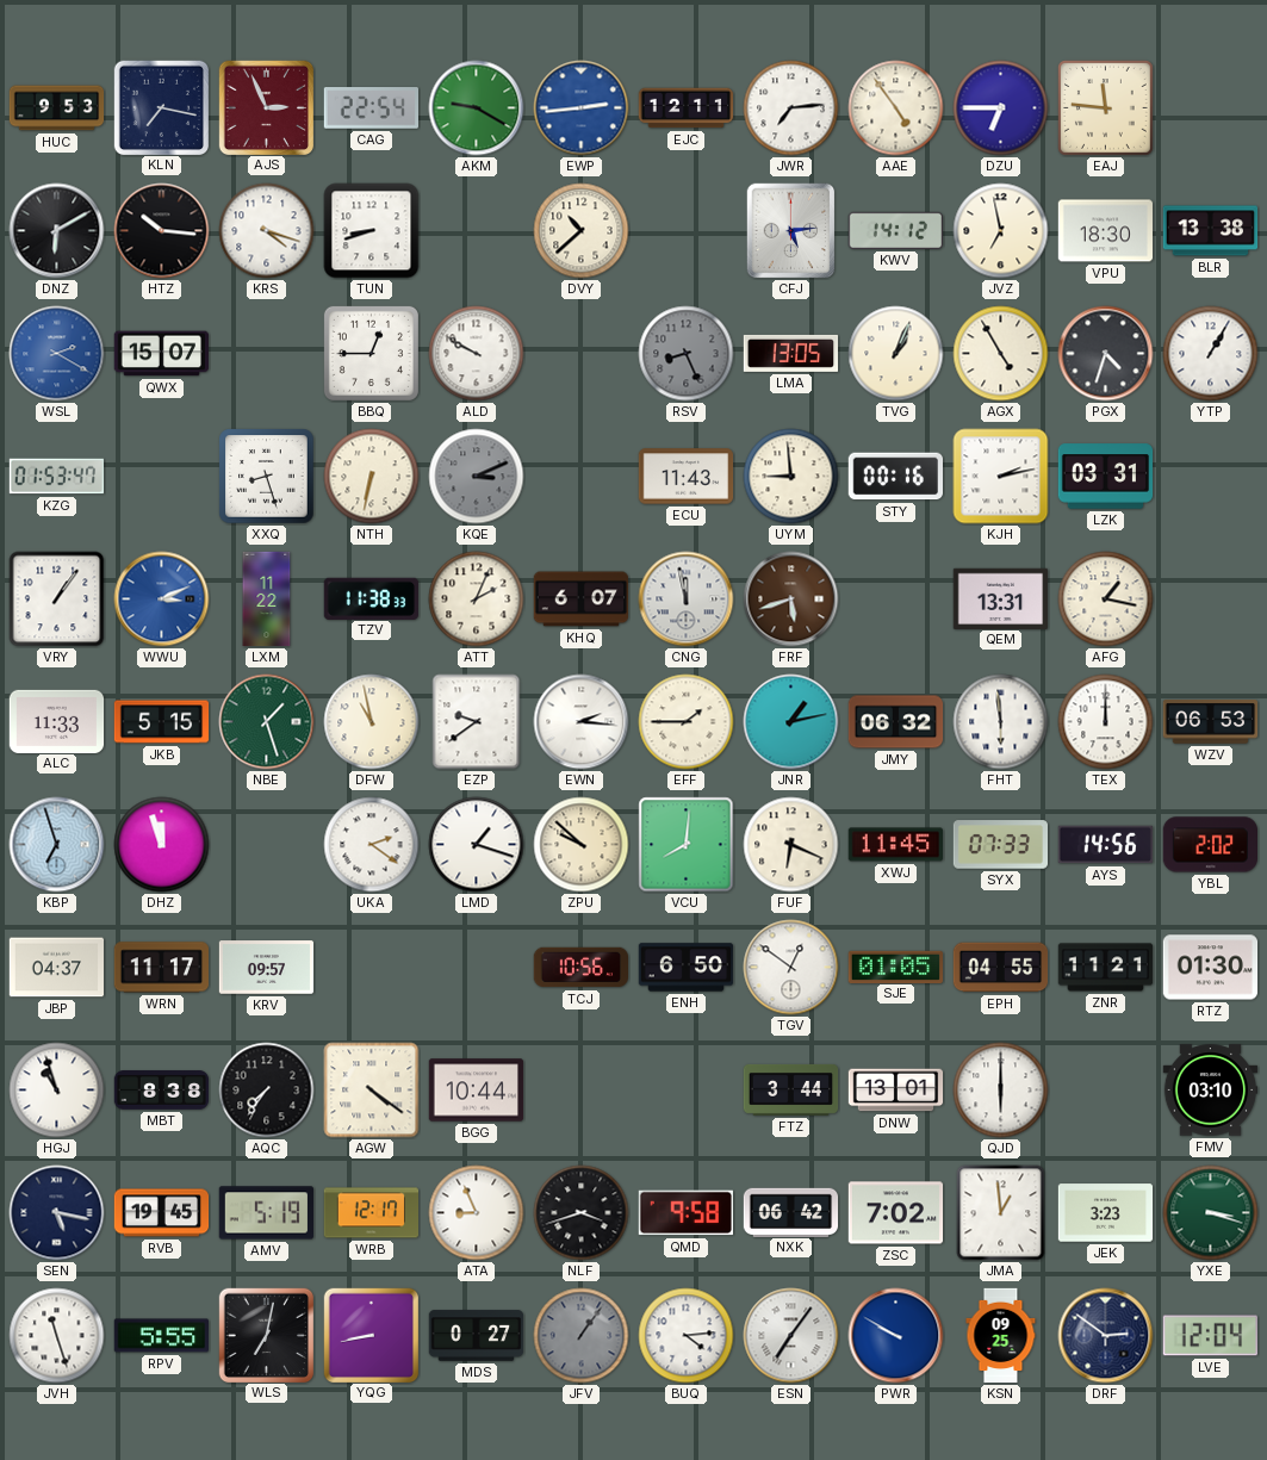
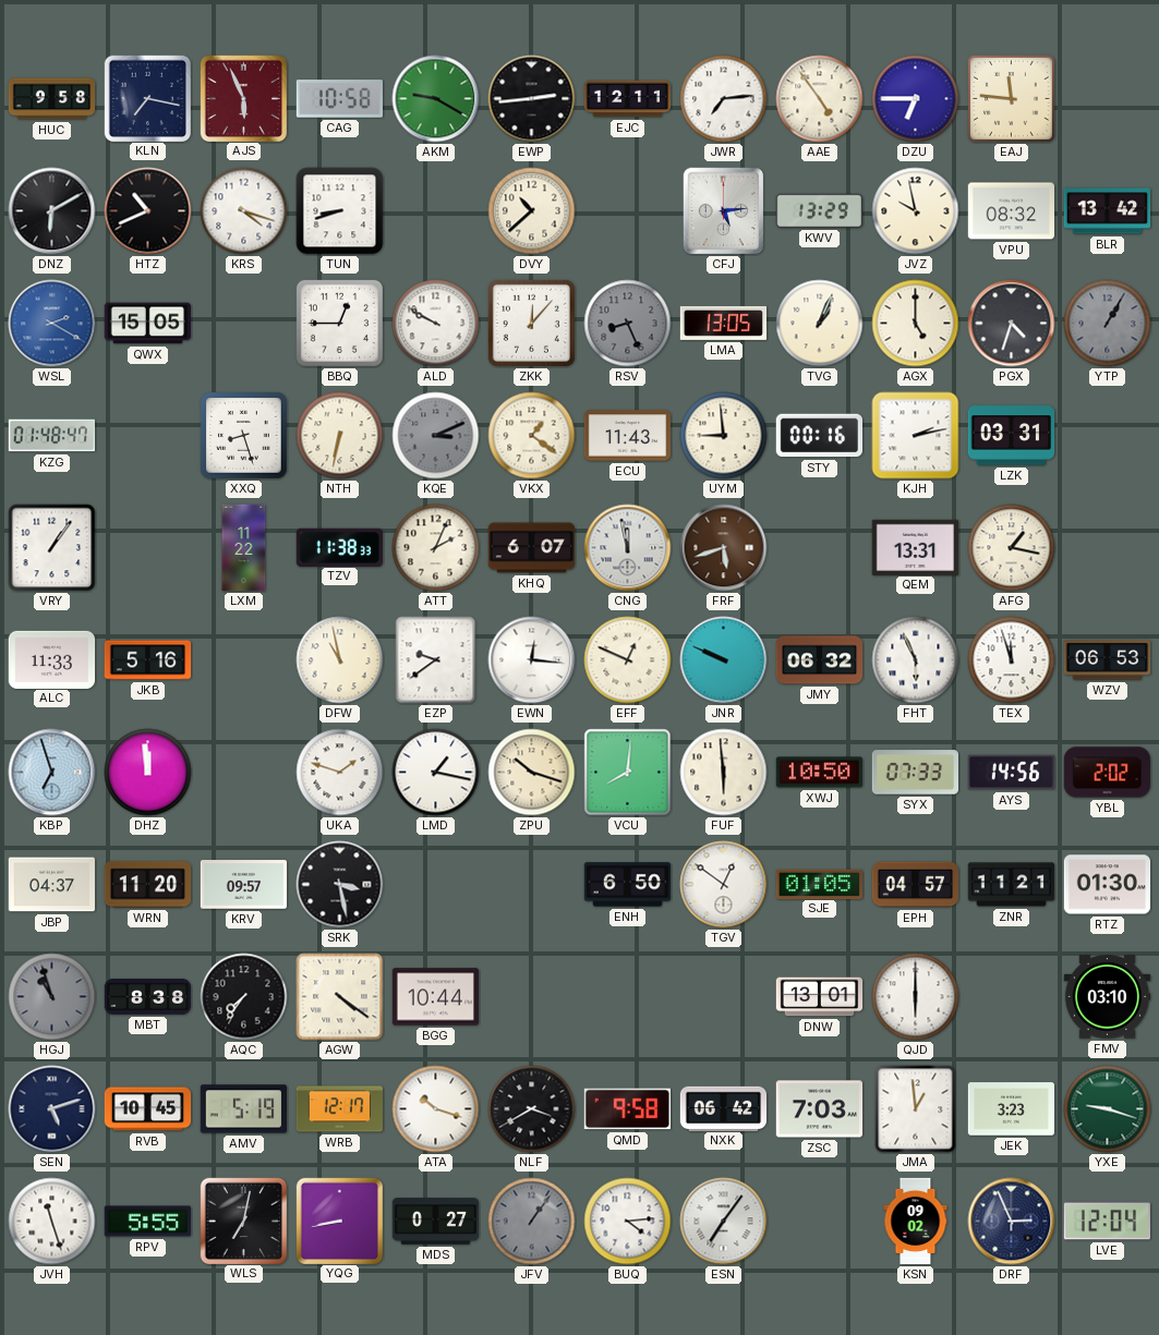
HUC: 9:53 -> 9:58 (52, 99)
AJS: 2:56 -> 5:56 (243, 98)
CAG: 22:54 -> 10:58 (339, 99)
EWP dial: blue -> black (532, 99)
HTZ: 10:16 -> 10:41 (148, 211)
KWV: 14:12 -> 13:29 (819, 210)
JVZ: 6:58 -> 9:58 (916, 211)
VPU: 18:30 -> 08:32 (1012, 211)
BLR: 13:38 -> 13:42 (1108, 211)
QWX: 15:07 -> 15:05 (148, 324)
ZKK: none -> 12:07 (531, 323)
AGX: 4:55 -> 5:00 (916, 324)
YTP dial: white -> grey (1108, 324)
KZG: 01:53 -> 01:48 (52, 436)
VKX: none -> 1:21 (532, 436)
WWU: 3:11 -> none (162, 599)
JKB: 5:15 -> 5:16 (148, 660)
NBE: 1:27 -> none (267, 722)
EWN: 2:16 -> 12:16 (532, 660)
EFF: 1:45 -> 12:49 (628, 660)
JNR: 1:13 -> 9:49 (724, 660)
FHT: 5:59 -> 5:56 (916, 660)
TEX: 12:00 -> 11:57 (1012, 660)
DHZ: 11:57 -> 11:59 (148, 773)
UKA: 2:21 -> 1:48 (340, 773)
LMD: 1:18 -> 1:17 (436, 773)
ZPU: 9:52 -> 10:18 (532, 773)
FUF: 6:19 -> 5:59 (724, 773)
XWJ: 11:45 -> 10:50 (819, 773)
WRN: 11:17 -> 11:20 (147, 885)
SRK: none -> 3:28 (340, 885)
TCJ: 10:56 -> none (582, 968)
EPH: 04:55 -> 04:57 (916, 885)
HGJ dial: white -> grey (52, 997)
FTZ: 3:44 -> none (791, 1089)
SEN: 5:17 -> 5:12 (52, 1109)
RVB: 19:45 -> 10:45 (148, 1109)
ATA: 8:56 -> 10:18 (436, 1109)
NLF: 3:42 -> 3:40 (532, 1109)
ZSC: 7:02 -> 7:03 (820, 1109)
YXE: 3:18 -> 9:18 (1108, 1109)
PWR: 9:50 -> none (896, 1336)
KSN: 09:25 -> 09:02 (916, 1222)
DRF: 2:51 -> 2:56 (1012, 1222)
